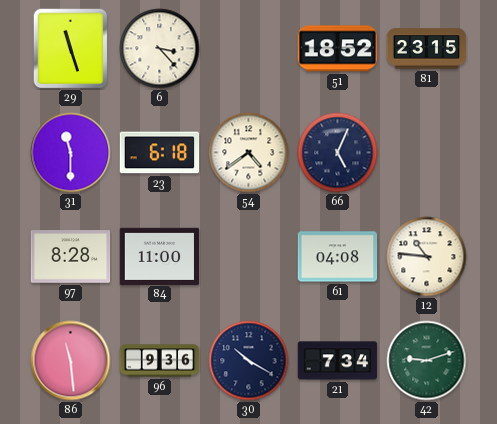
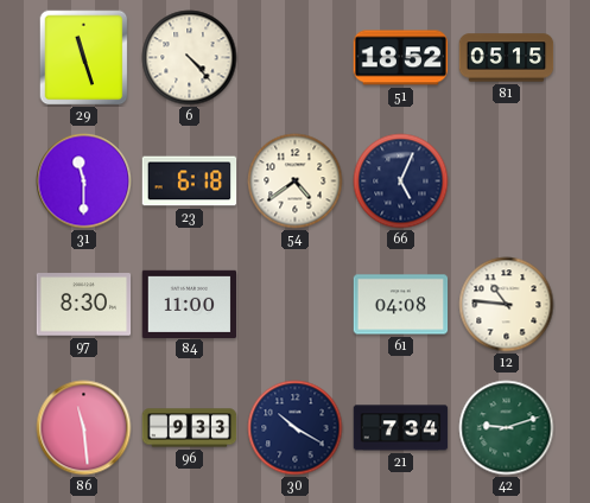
6: 3:23 -> 4:23 (190, 58)
81: 23:15 -> 05:15 (507, 58)
97: 8:28 -> 8:30 (84, 305)
96: 9:36 -> 9:33 (190, 428)
